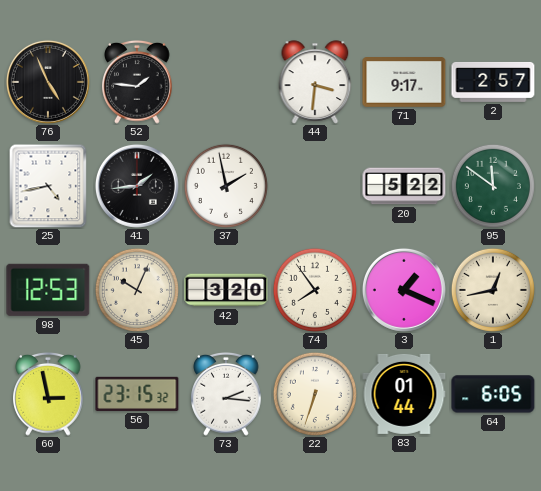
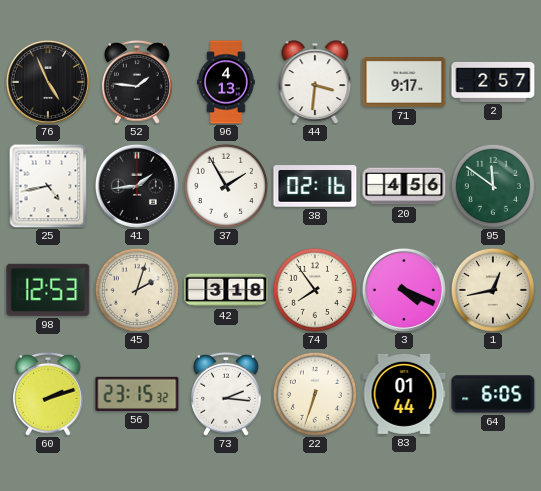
96: none -> 4:13 (226, 82)
37: 1:58 -> 1:55 (226, 186)
38: none -> 02:16 (315, 186)
20: 5:22 -> 4:56 (404, 186)
45: 10:04 -> 2:03 (137, 290)
42: 3:20 -> 3:18 (226, 290)
3: 1:19 -> 4:19 (404, 290)
60: 2:58 -> 2:12 (48, 395)
